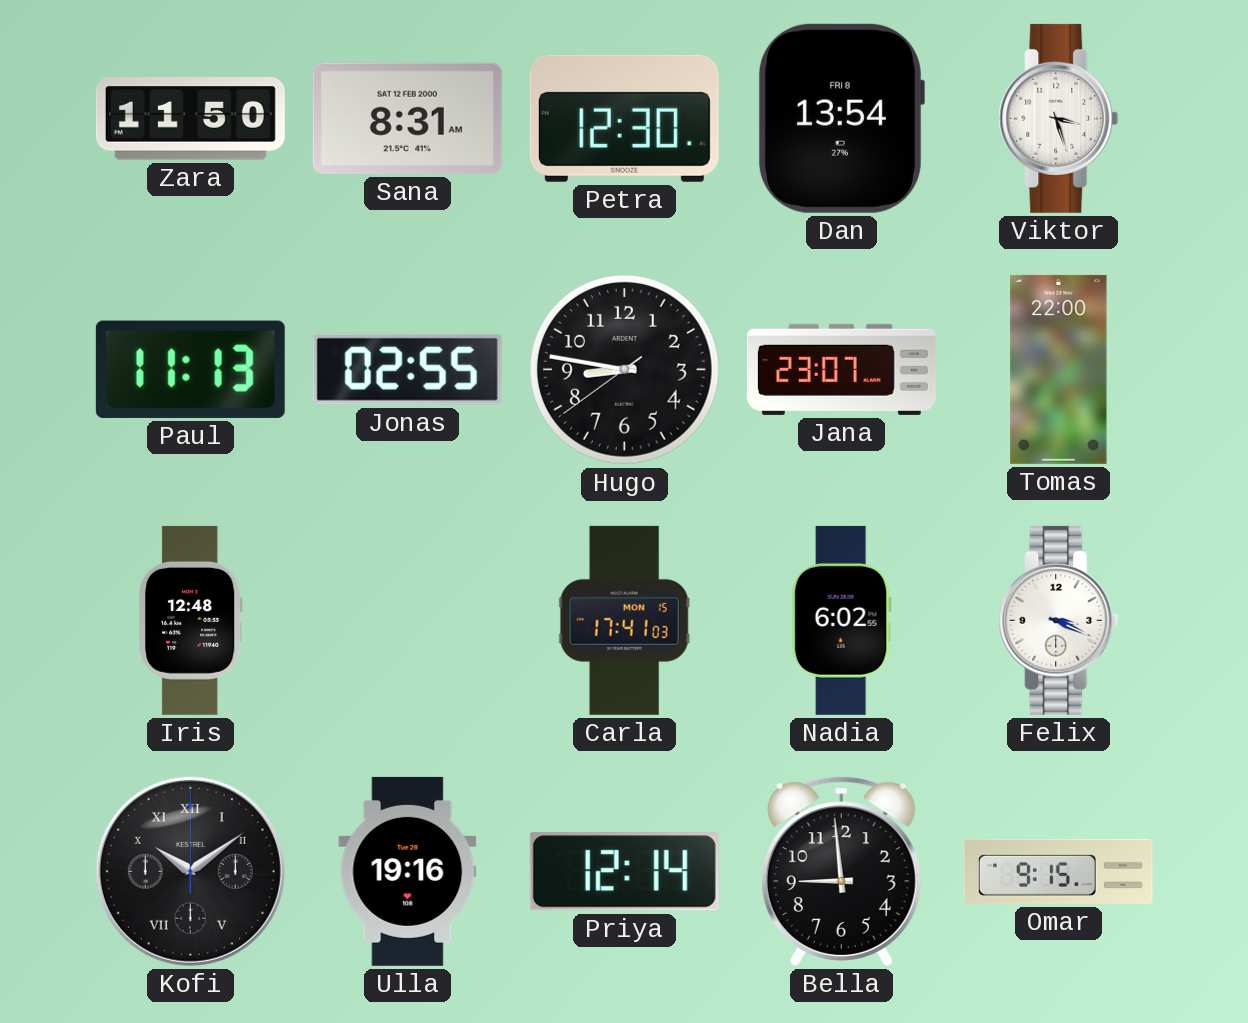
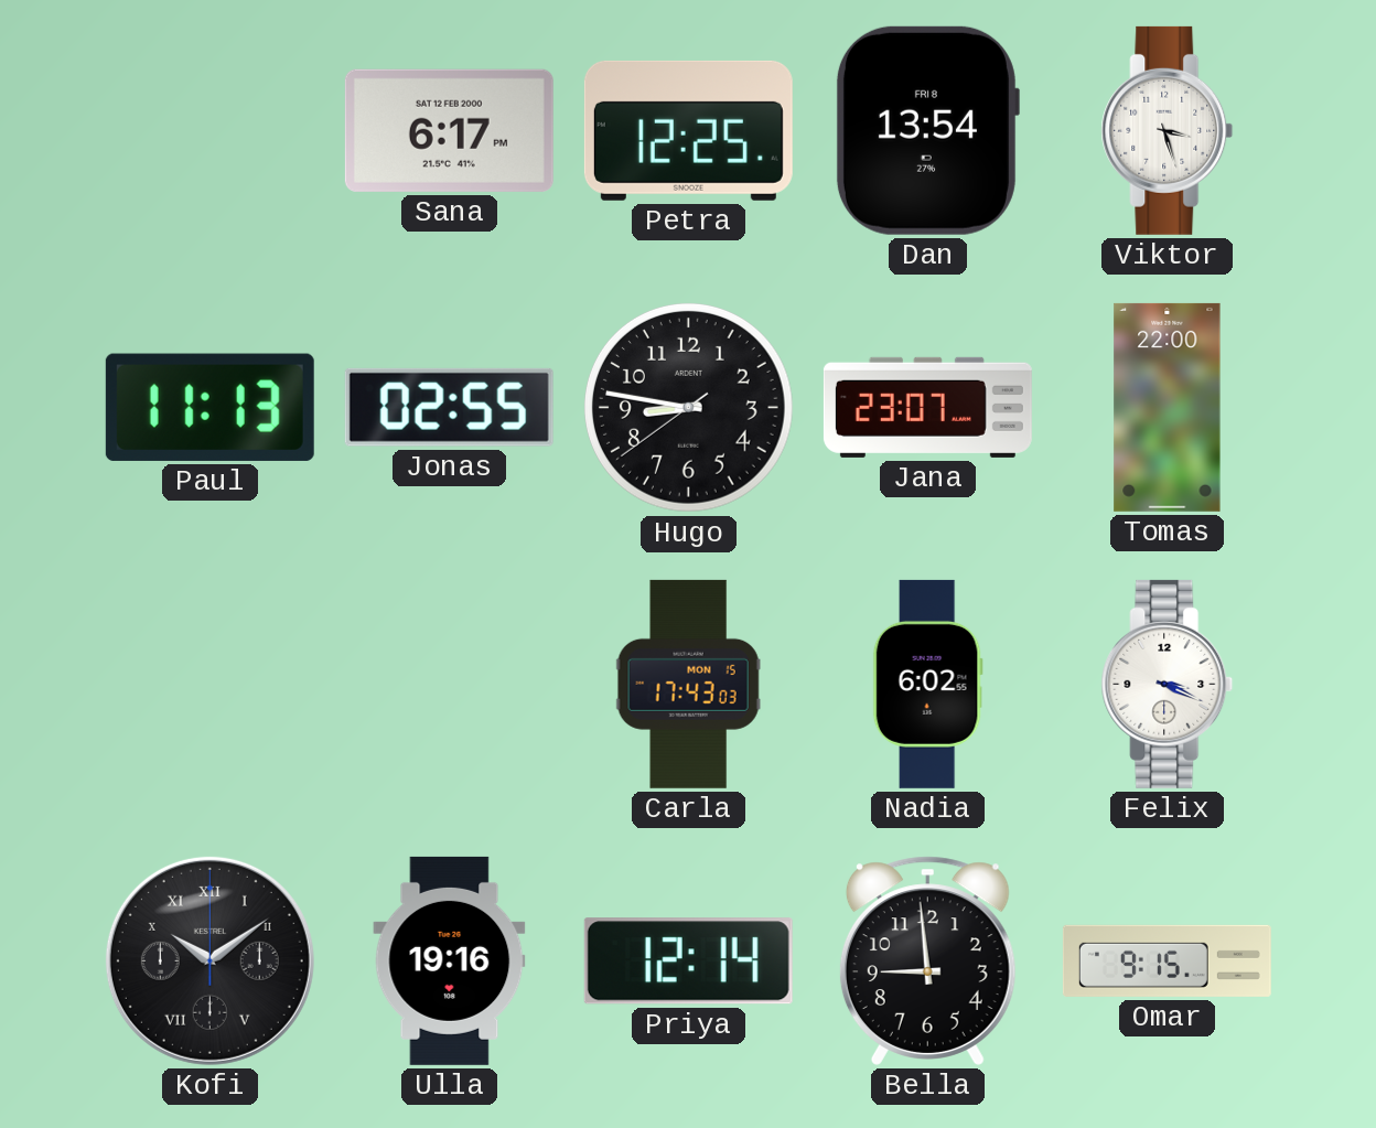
Zara: 11:50 -> none (190, 119)
Sana: 8:31 -> 6:17 (449, 130)
Petra: 12:30 -> 12:25 (688, 130)
Iris: 12:48 -> none (190, 620)
Carla: 17:41 -> 17:43 (688, 684)
